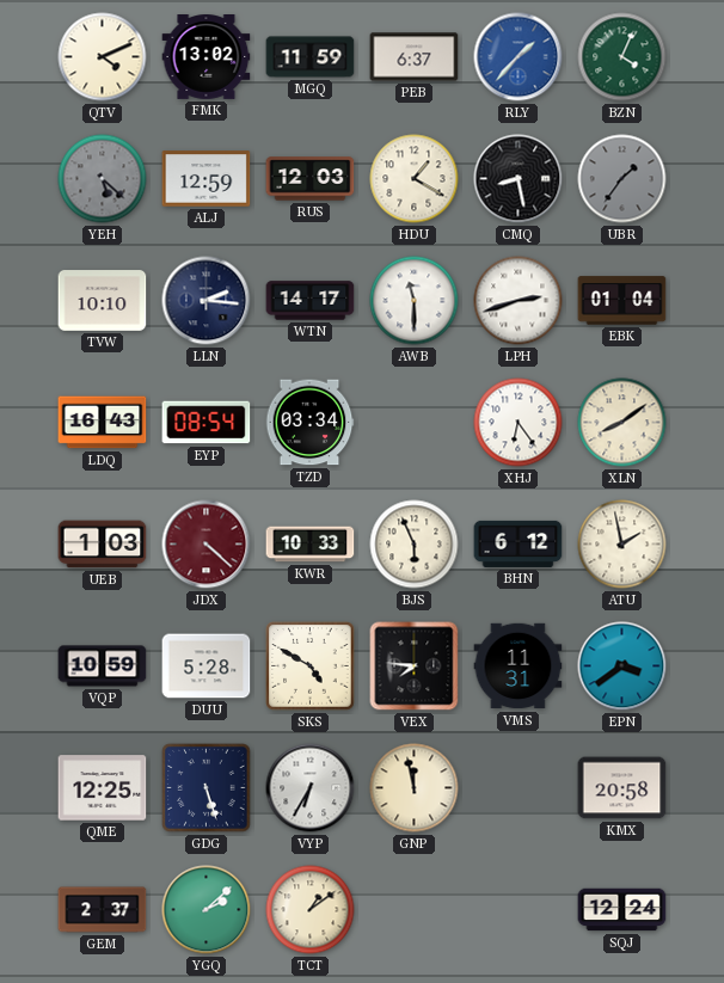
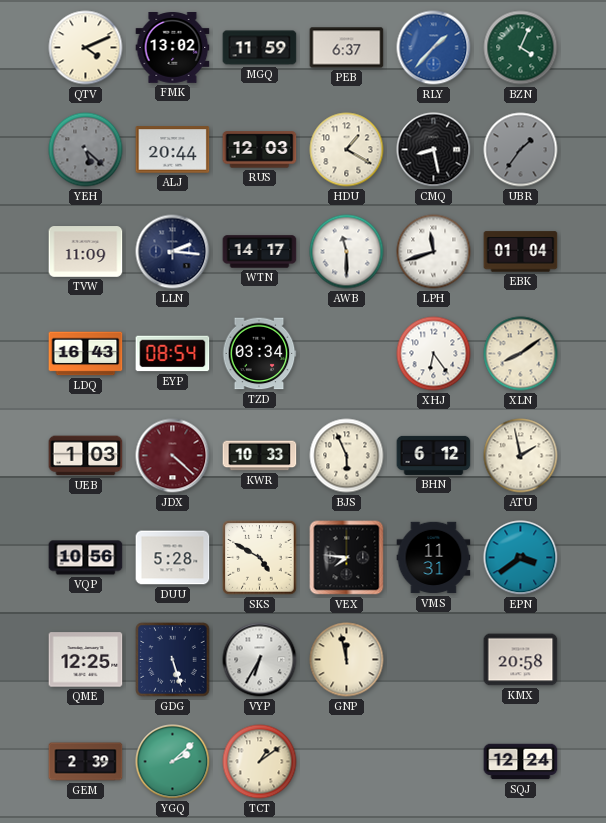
ALJ: 12:59 -> 20:44 (173, 150)
TVW: 10:10 -> 11:09 (86, 252)
LPH: 2:42 -> 11:42 (434, 252)
VQP: 10:59 -> 10:56 (86, 558)
GEM: 2:37 -> 2:39 (86, 762)
